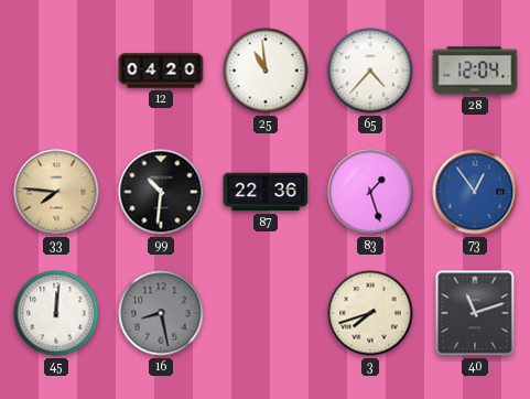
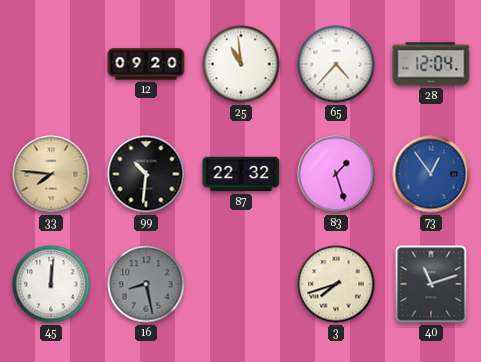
12: 04:20 -> 09:20 (146, 64)
87: 22:36 -> 22:32 (241, 174)
